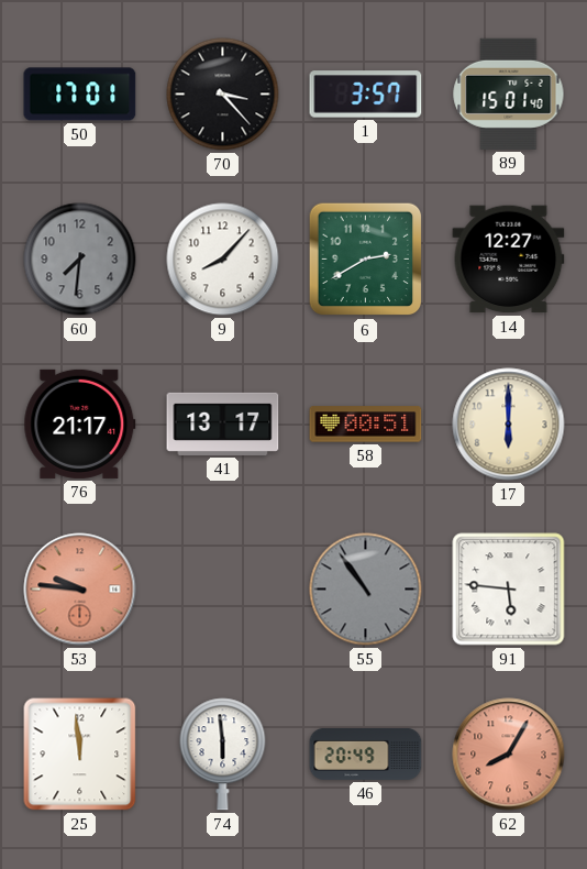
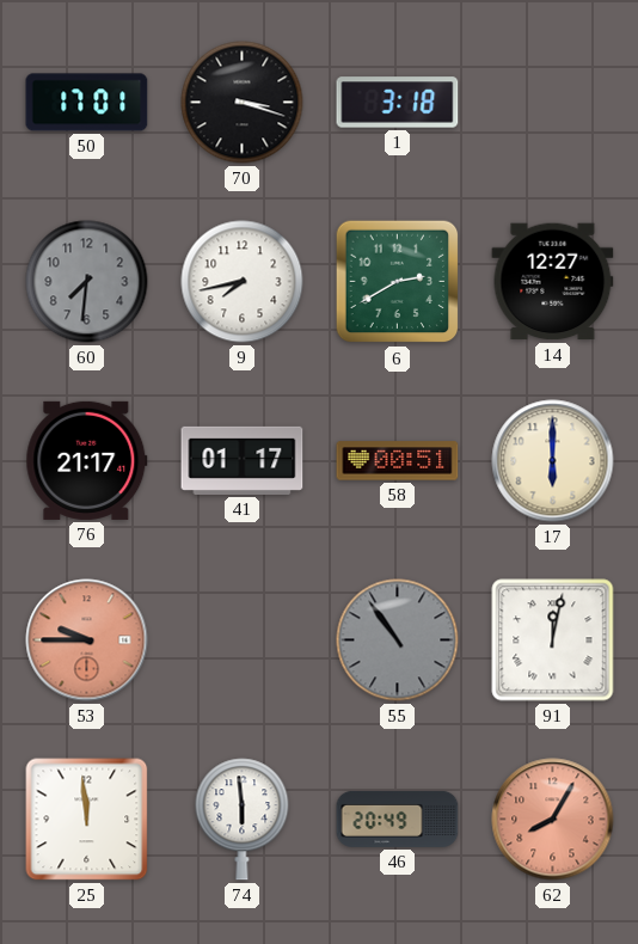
70: 3:23 -> 3:18 (243, 103)
1: 3:57 -> 3:18 (398, 103)
89: 15:01 -> none (509, 94)
9: 8:07 -> 7:43 (243, 282)
41: 13:17 -> 01:17 (243, 460)
53: 9:46 -> 9:45 (87, 640)
91: 5:46 -> 12:02 (553, 640)
